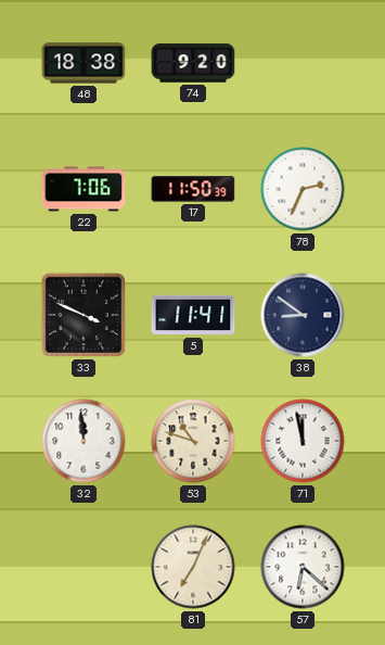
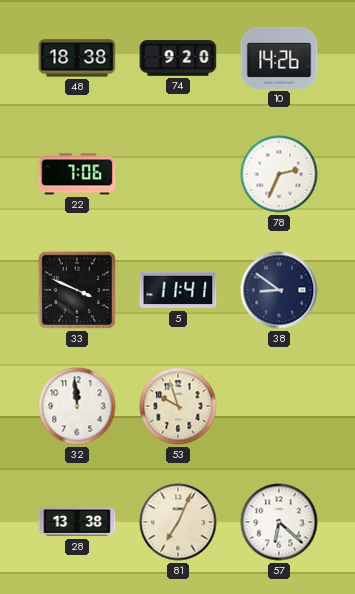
10: none -> 14:26 (279, 58)
17: 11:50 -> none (193, 189)
53: 10:48 -> 9:57 (178, 406)
71: 11:58 -> none (303, 441)
28: none -> 13:38 (77, 522)
